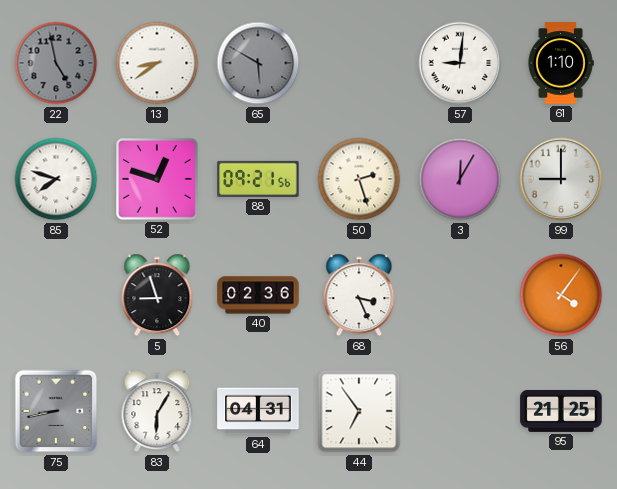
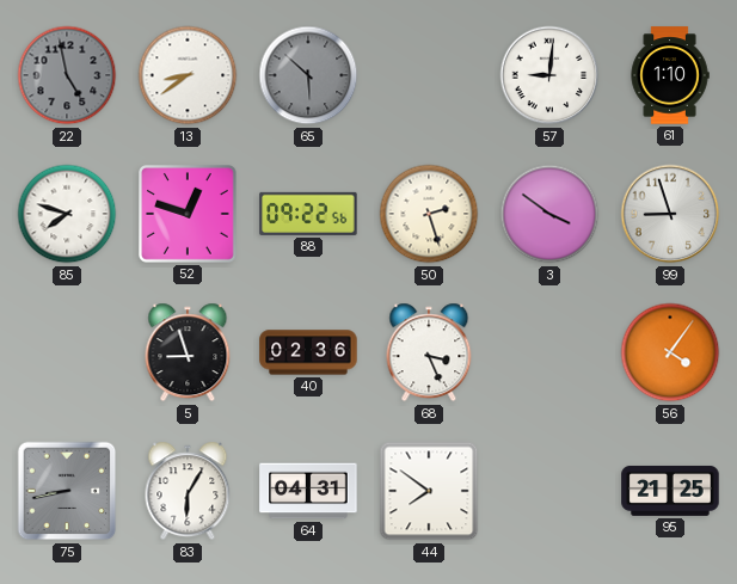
65: 5:50 -> 5:52 (308, 75)
88: 09:21 -> 09:22 (308, 214)
3: 12:05 -> 3:51 (549, 214)
99: 9:00 -> 8:57 (670, 214)
44: 6:54 -> 7:51 (429, 491)
